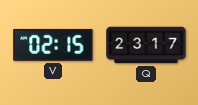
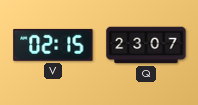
Q: 23:17 -> 23:07 (146, 45)
